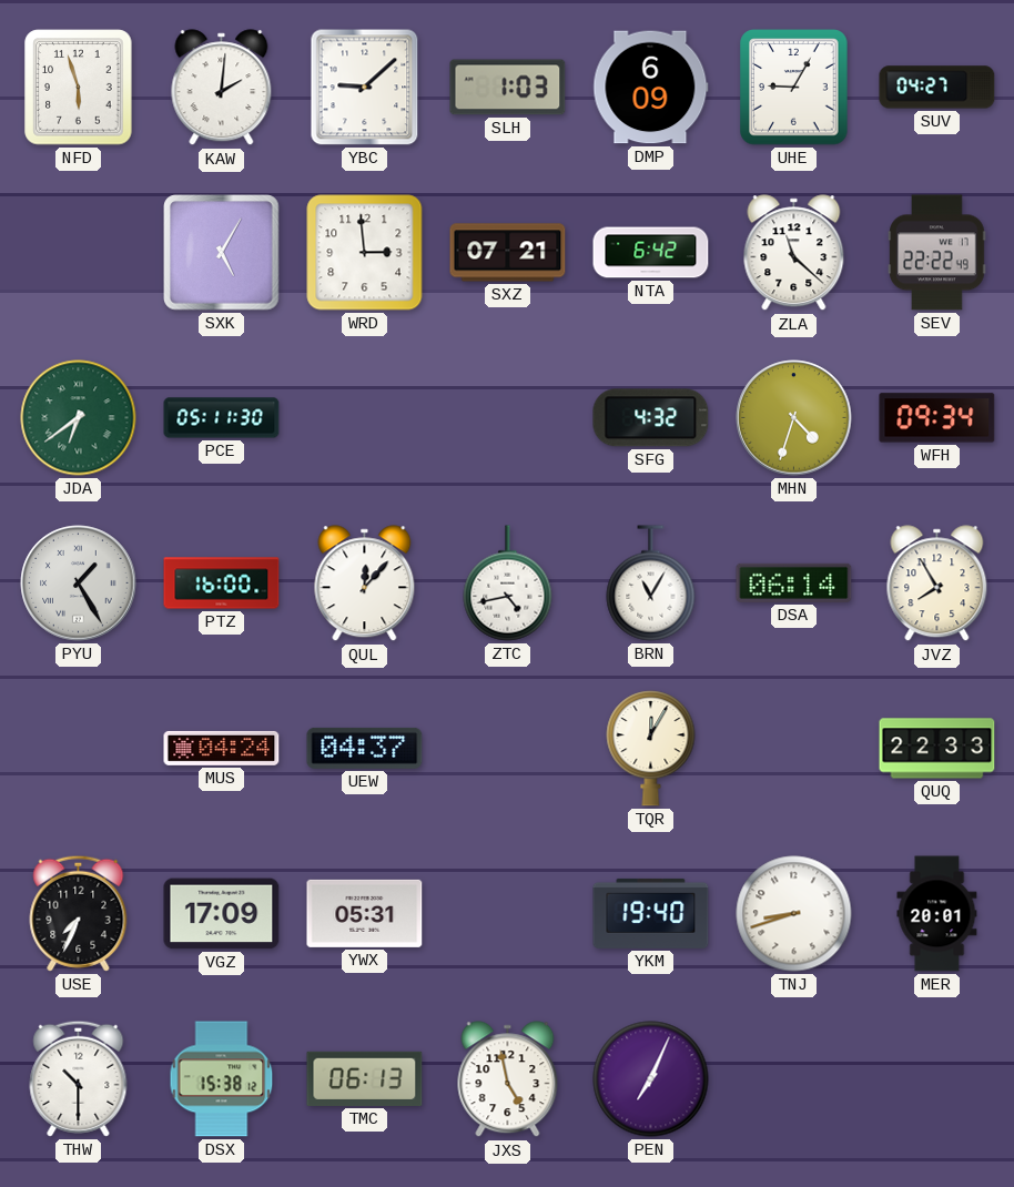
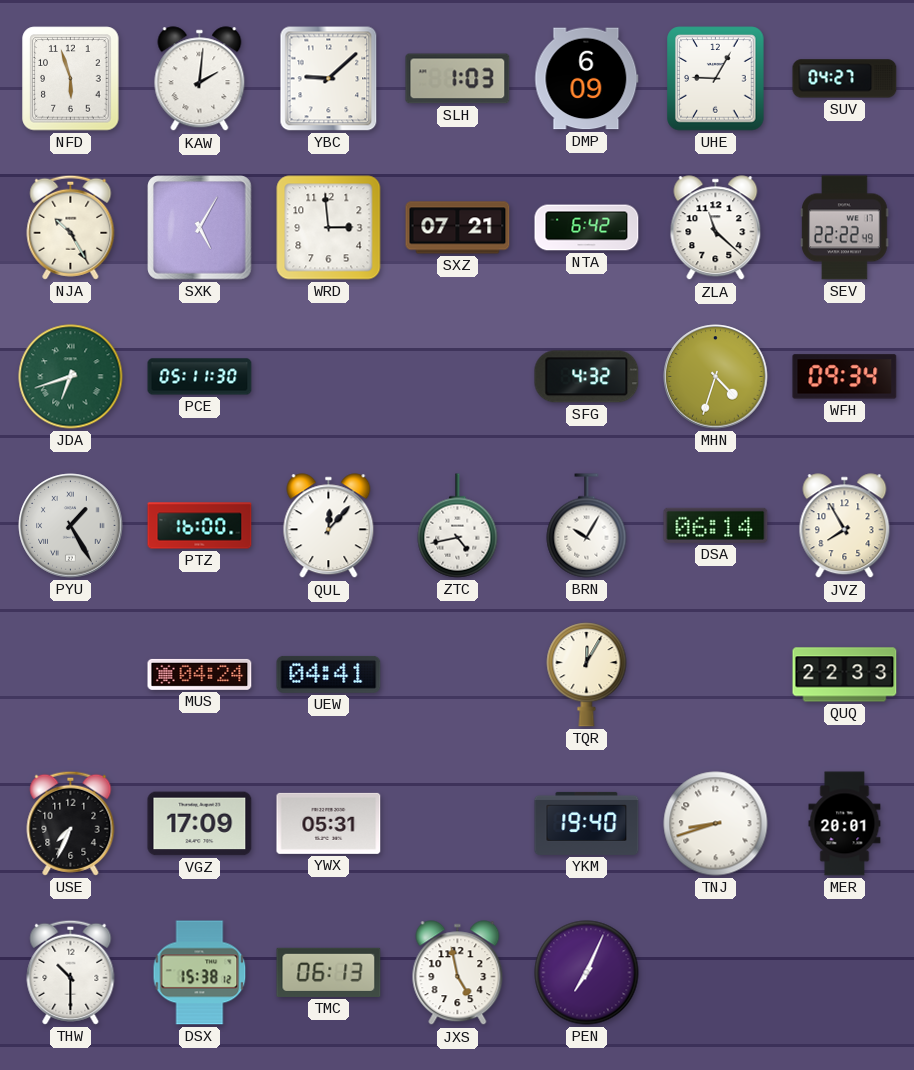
NJA: none -> 10:25 (71, 227)
JDA: 6:39 -> 6:42 (71, 377)
BRN: 11:05 -> 10:05 (587, 526)
UEW: 04:37 -> 04:41 (329, 674)
